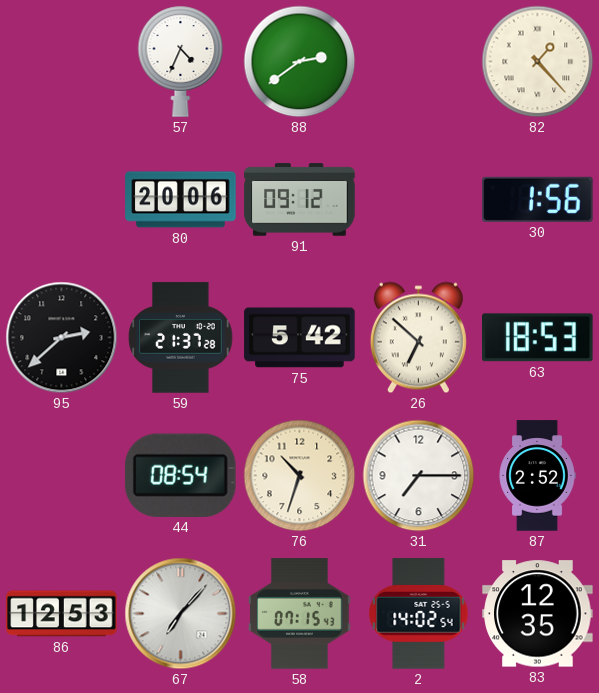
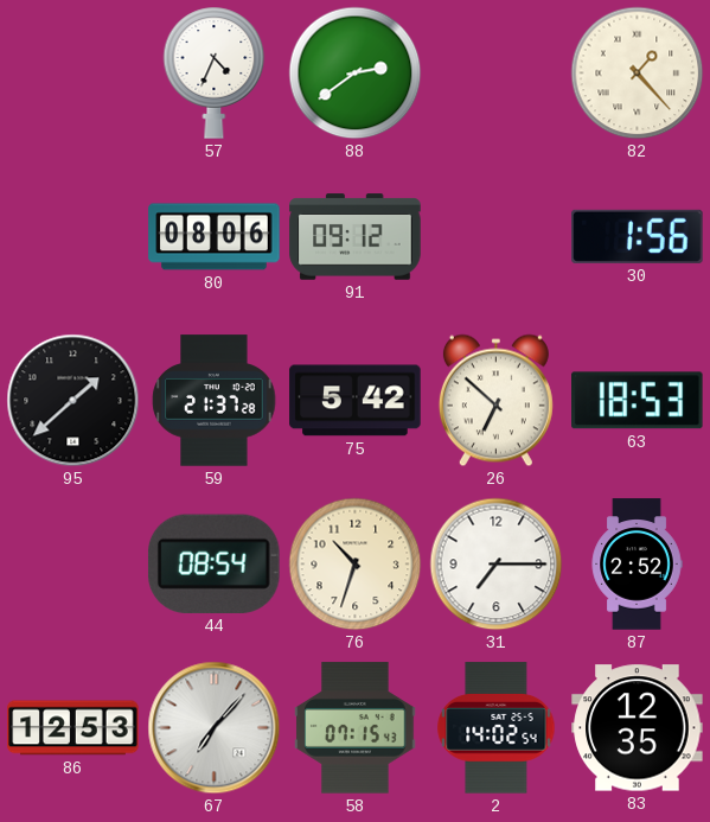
80: 20:06 -> 08:06 (215, 237)
95: 2:38 -> 1:38 (73, 401)
